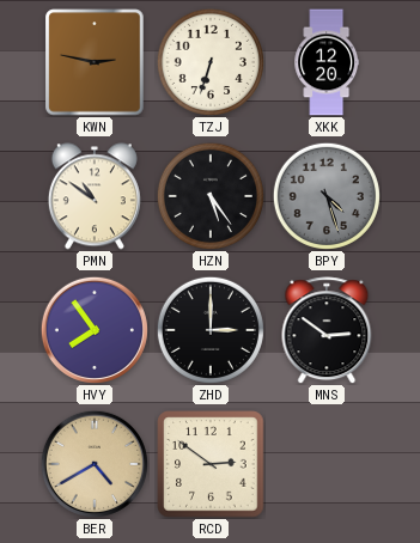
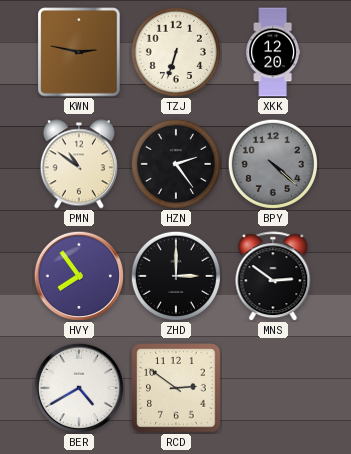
HZN: 5:24 -> 2:24 (176, 164)
BPY: 4:27 -> 4:22 (273, 164)
BER dial: champagne -> white (79, 388)
